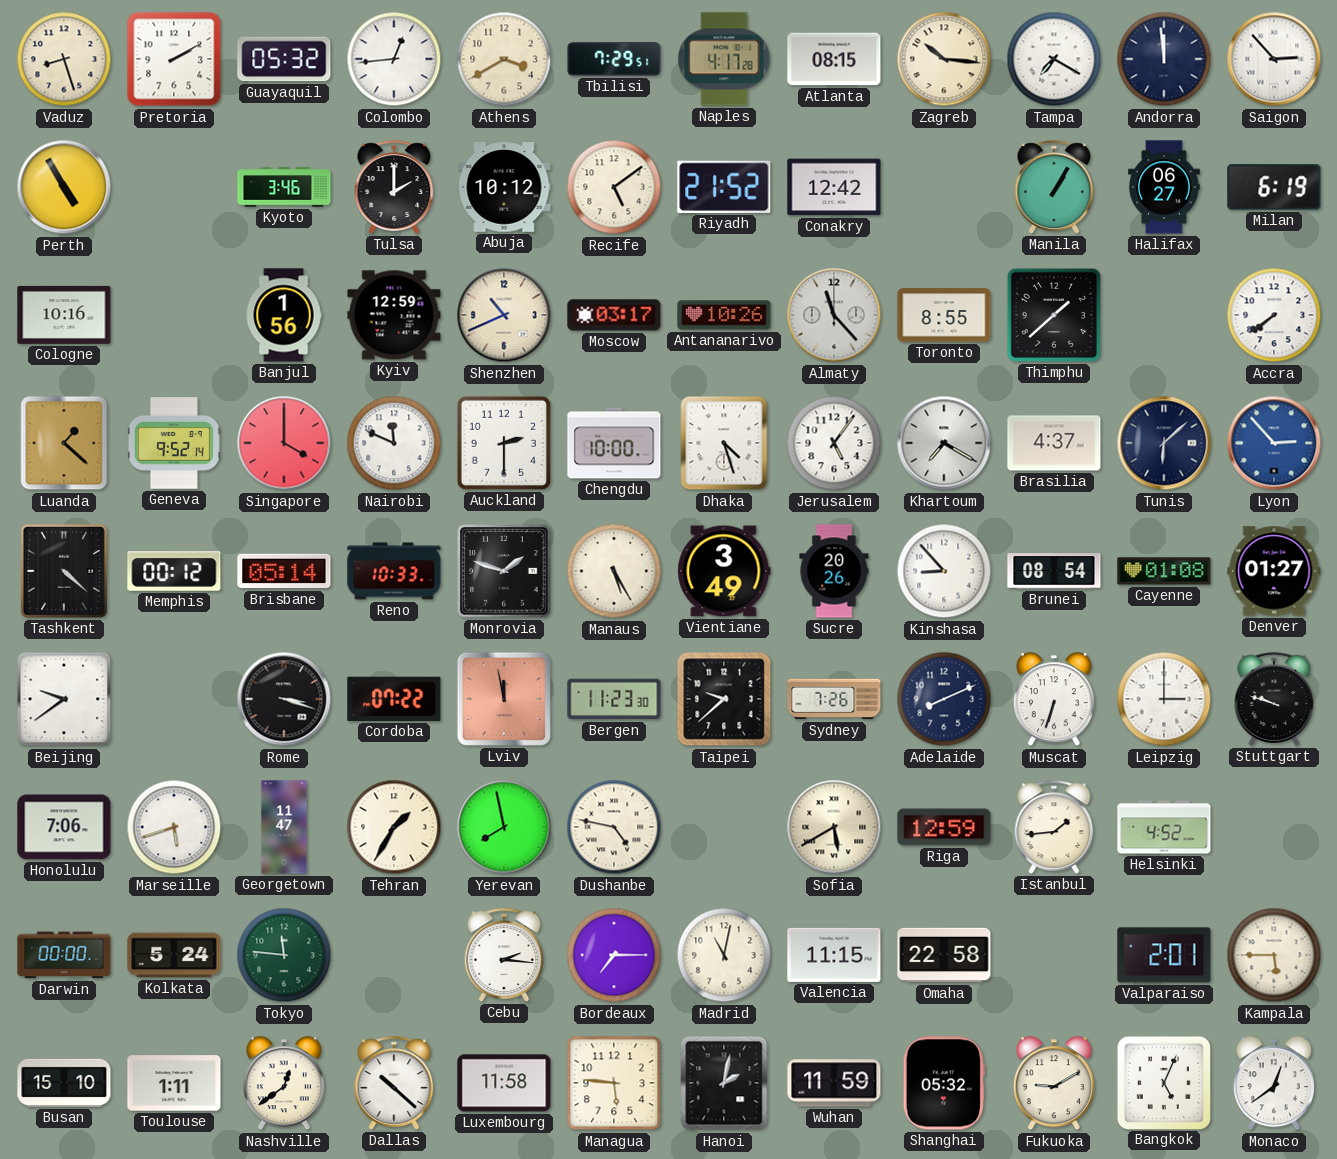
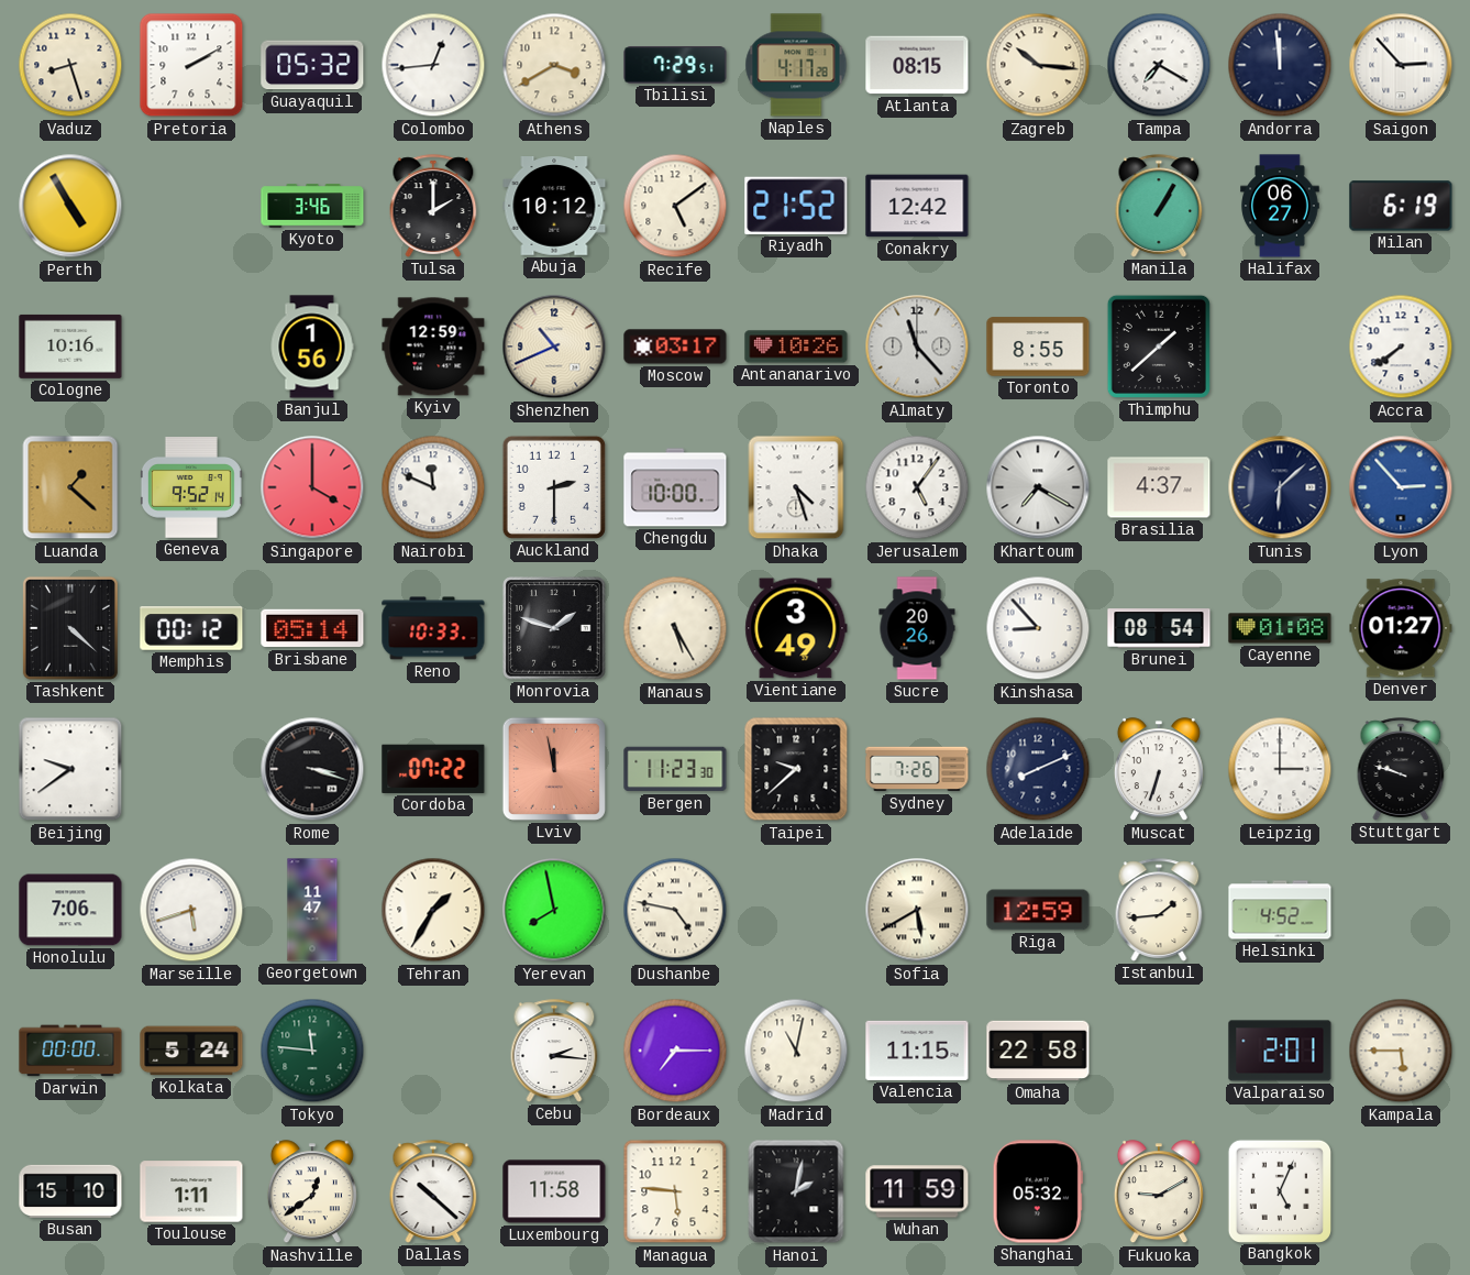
Monaco: 12:39 -> none (1274, 1084)
